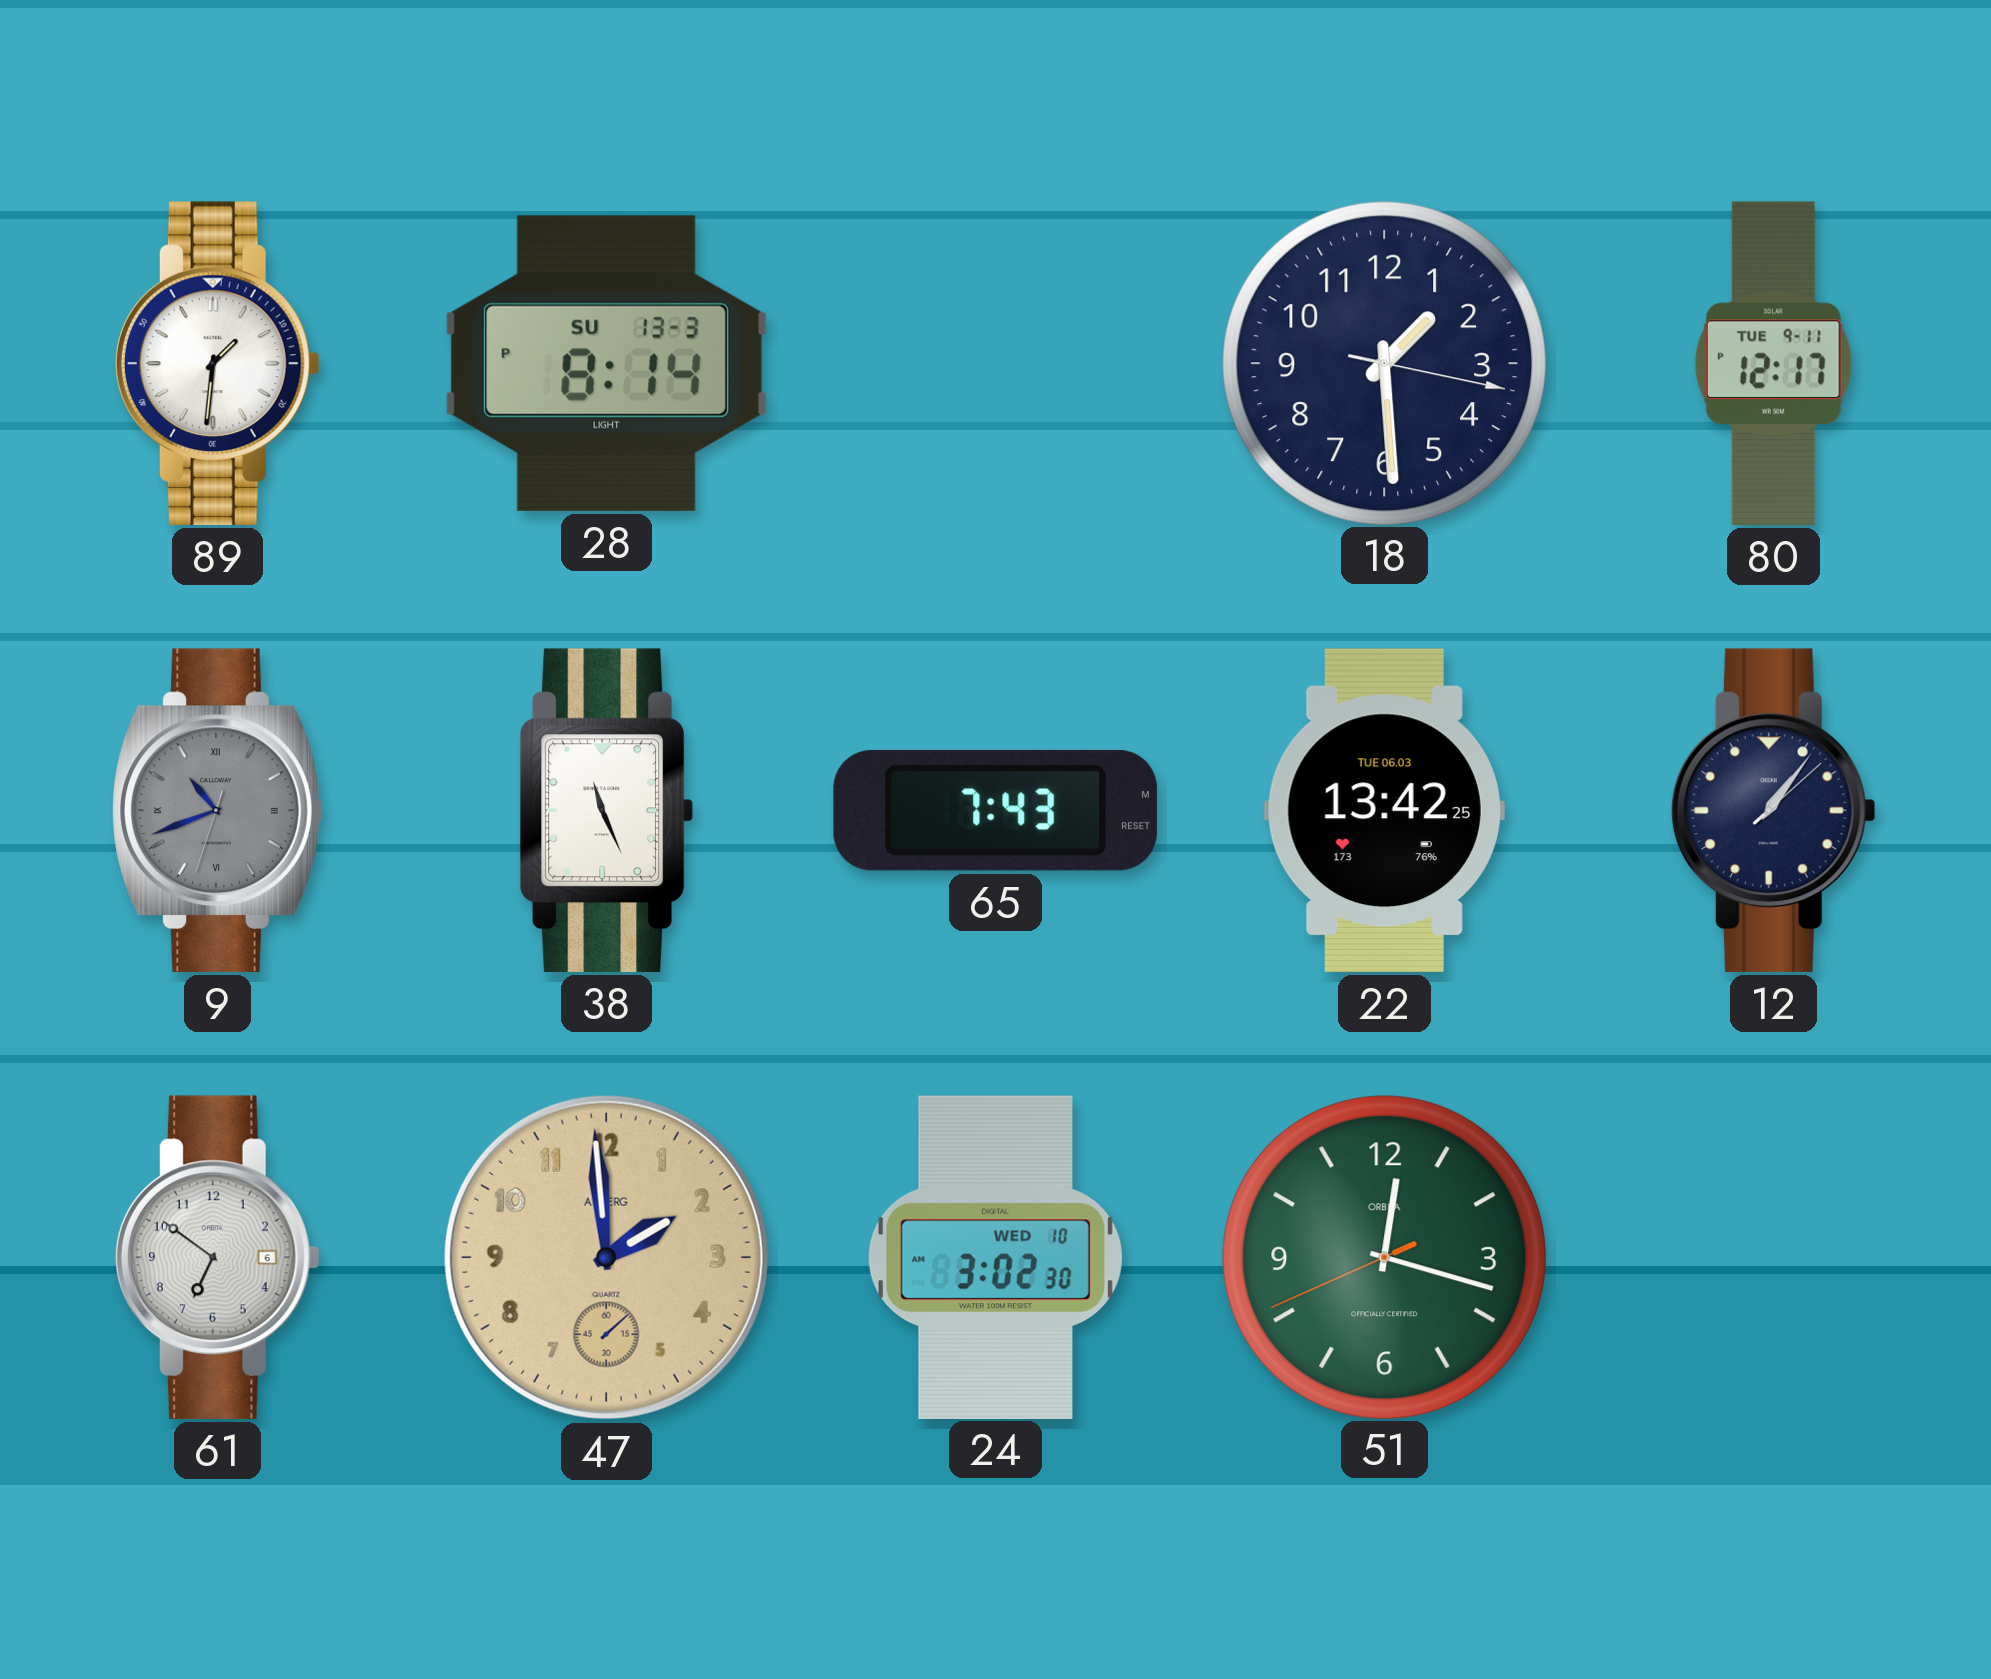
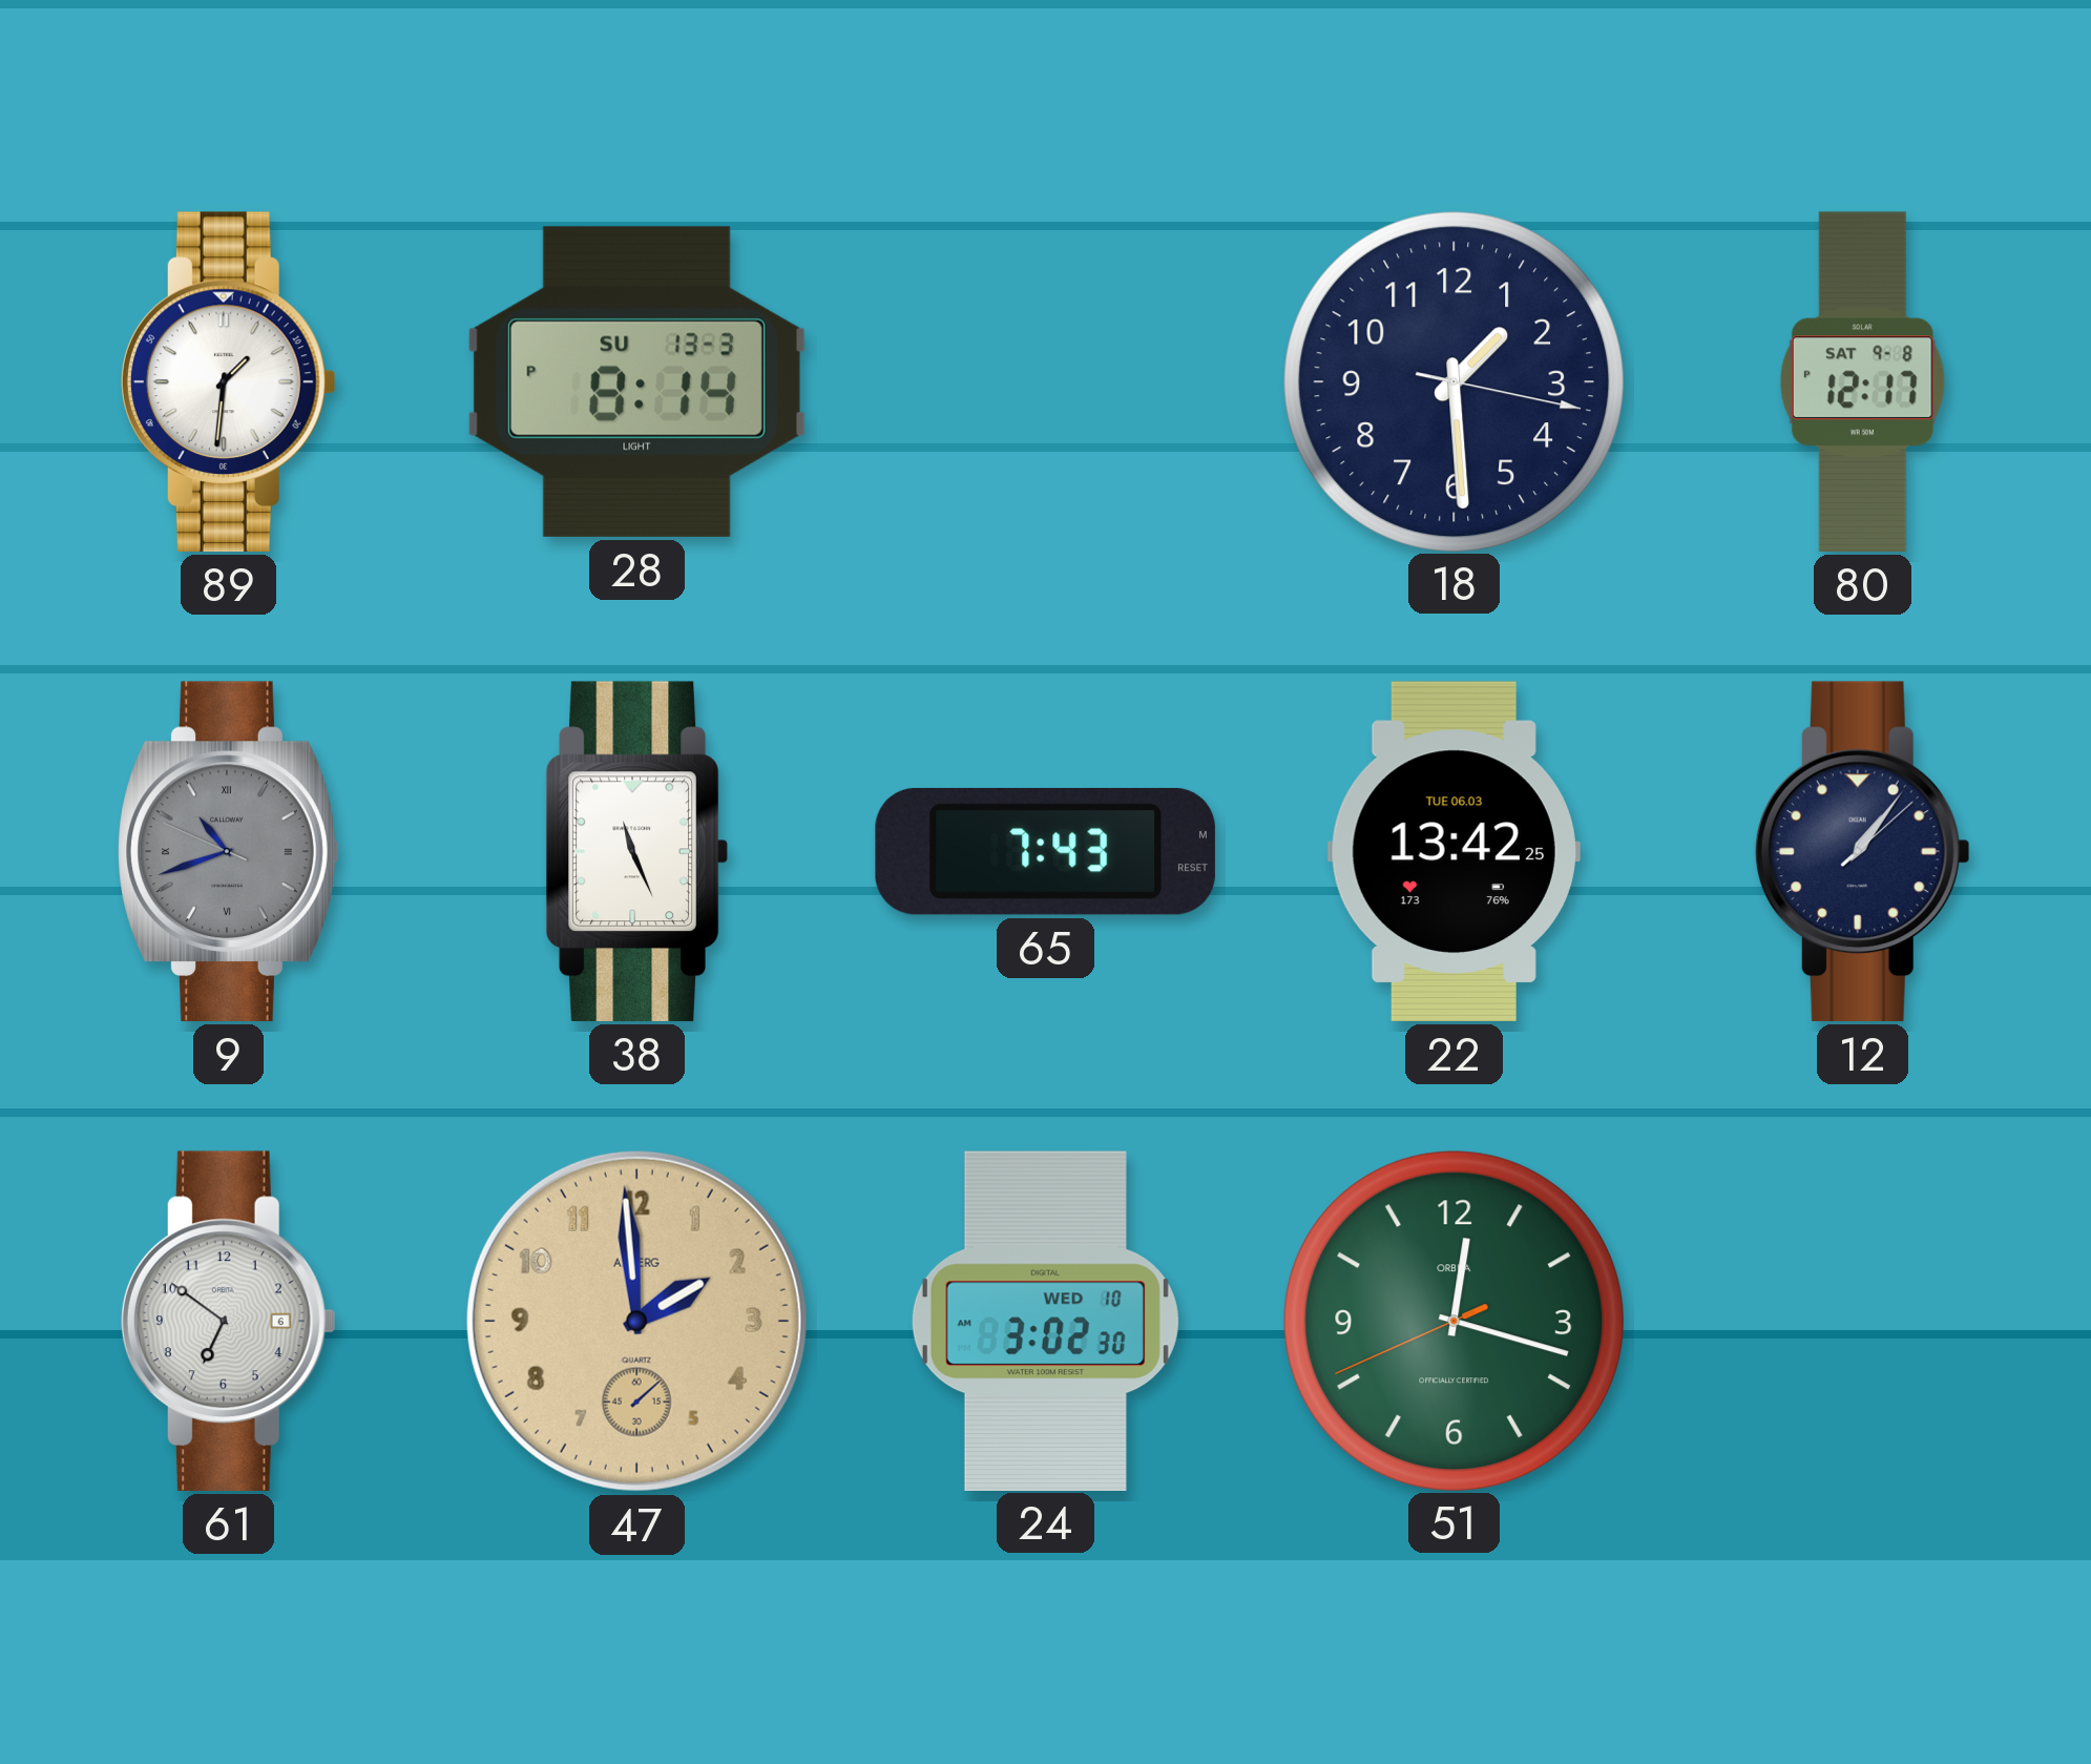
80 date: TUE 9-11 -> SAT 9-8 (1862, 381)
9: 10:41:33 -> 10:41:49 (229, 851)
